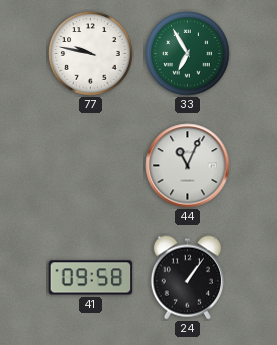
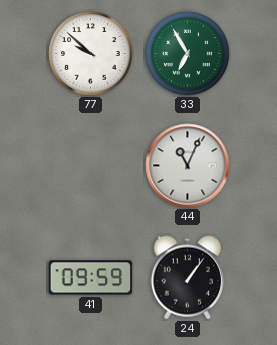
77: 9:47 -> 9:52 (91, 54)
41: 09:58 -> 09:59 (91, 278)
